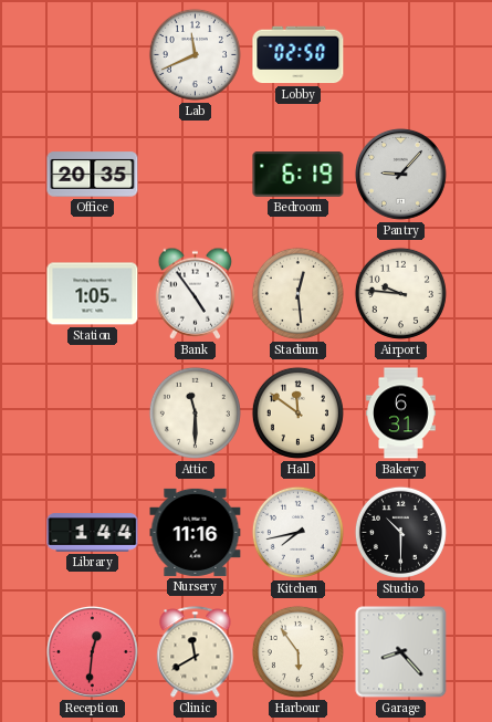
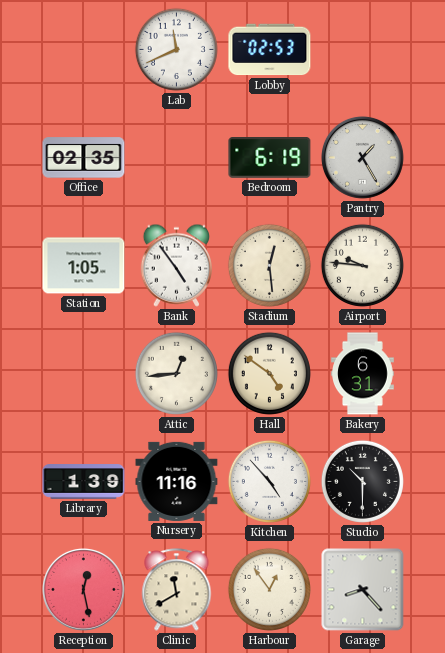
Lobby: 02:50 -> 02:53 (270, 50)
Office: 20:35 -> 02:35 (84, 158)
Pantry: 9:07 -> 1:25 (362, 157)
Attic: 11:30 -> 12:44 (176, 373)
Hall: 11:51 -> 4:51 (269, 373)
Library: 1:44 -> 1:39 (84, 482)
Kitchen: 7:43 -> 4:53 (269, 481)
Reception: 12:31 -> 12:28 (83, 589)
Harbour: 5:54 -> 12:54 (269, 589)
